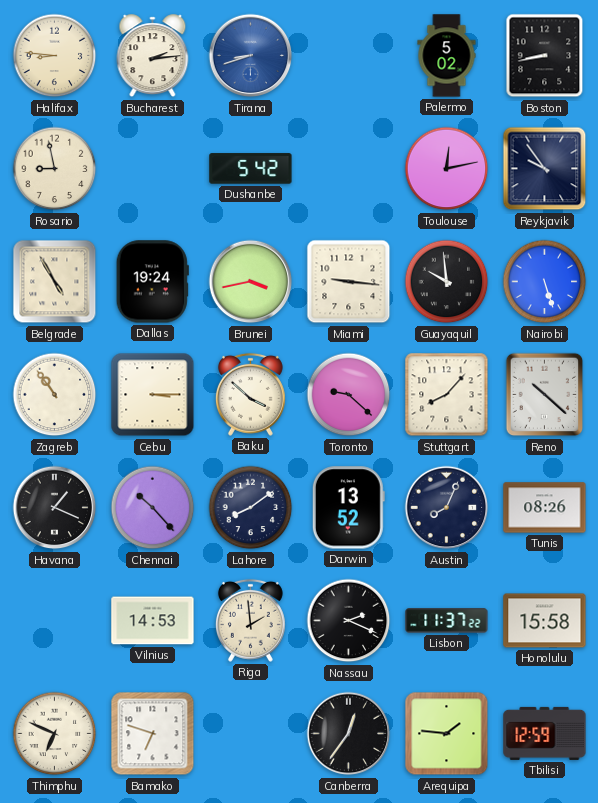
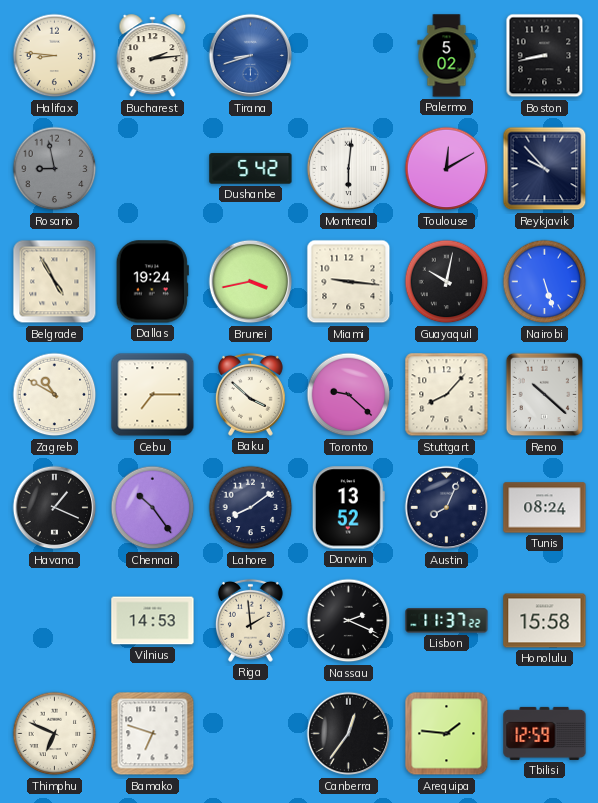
Rosario dial: cream -> grey (55, 169)
Montreal: none -> 6:01 (349, 169)
Toulouse: 12:13 -> 12:10 (447, 169)
Reykjavik: 9:54 -> 9:53 (545, 169)
Guayaquil: 9:59 -> 10:02 (447, 282)
Zagreb: 10:54 -> 10:50 (55, 395)
Cebu: 3:15 -> 7:15 (153, 395)
Chennai: 10:23 -> 10:24 (153, 508)
Tunis: 08:26 -> 08:24 (545, 508)
